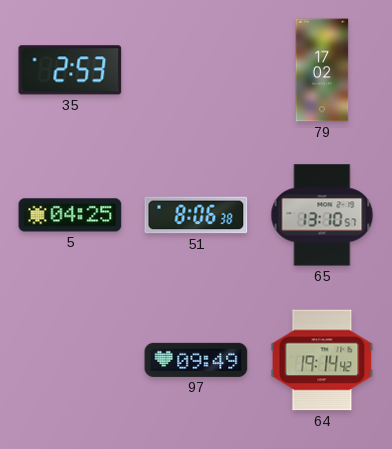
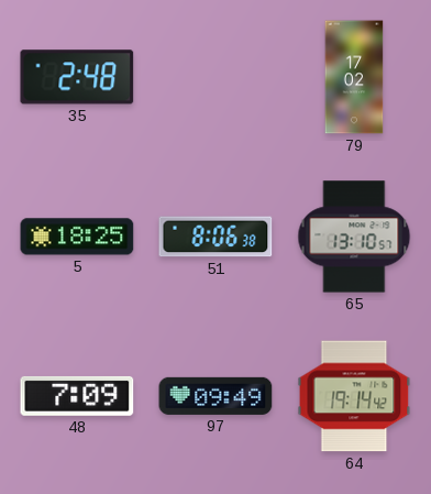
35: 2:53 -> 2:48 (77, 77)
5: 04:25 -> 18:25 (77, 237)
48: none -> 7:09 (77, 396)
